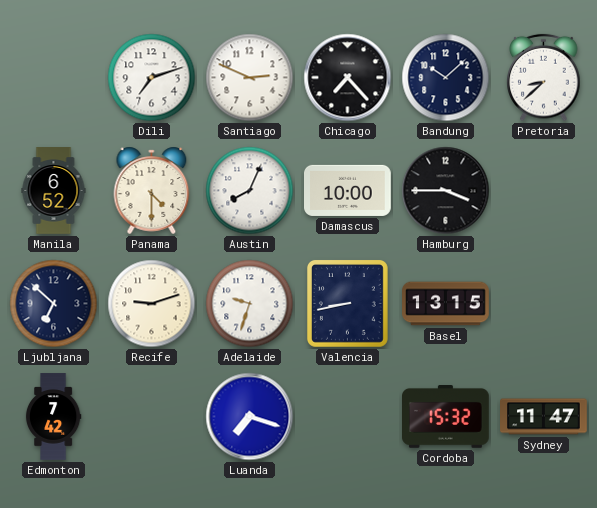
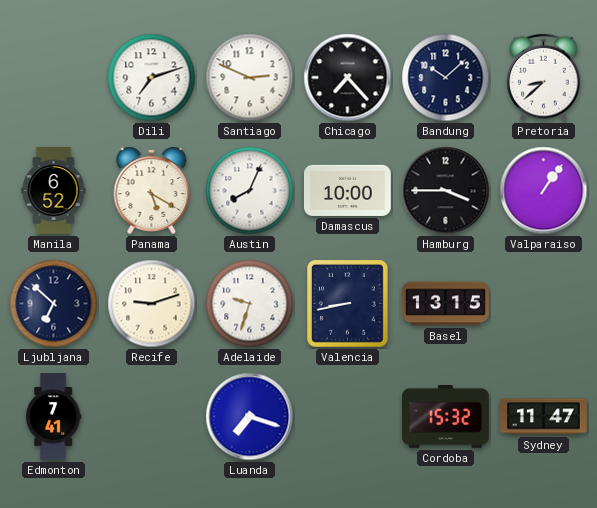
Panama: 4:30 -> 5:20 (152, 190)
Valparaiso: none -> 1:06 (544, 191)
Edmonton: 7:42 -> 7:41 (53, 417)
